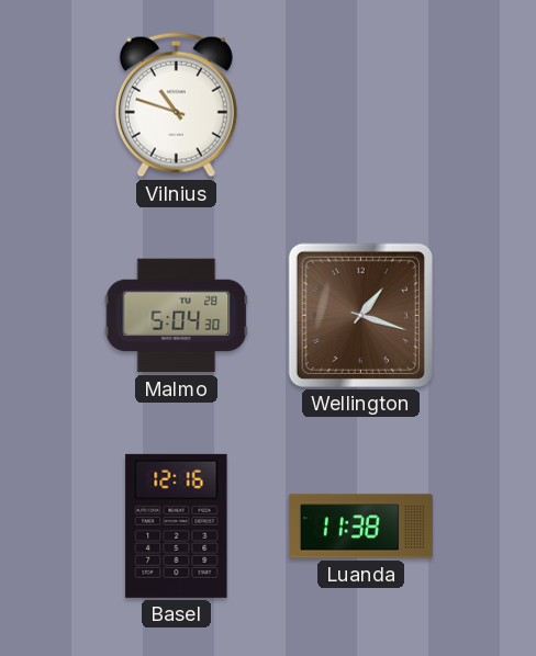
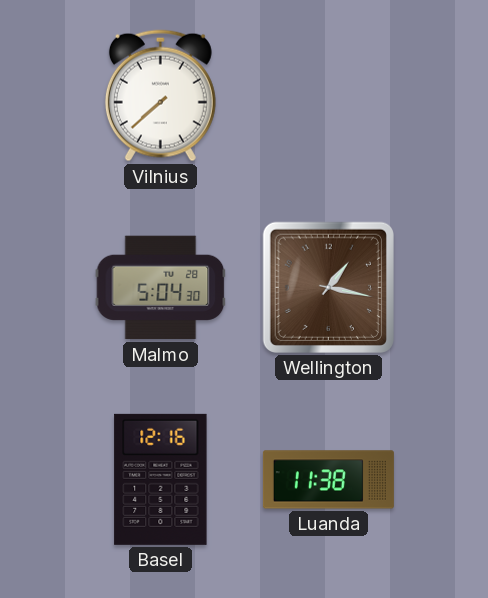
Vilnius: 10:48 -> 7:38 (160, 96)
Wellington: 1:18 -> 1:17 (328, 287)
